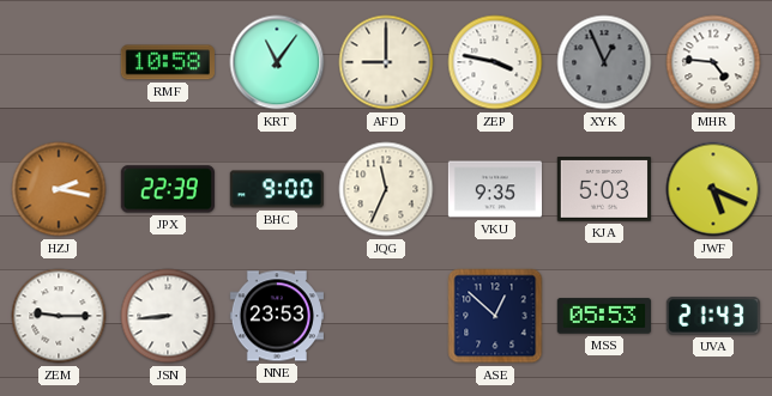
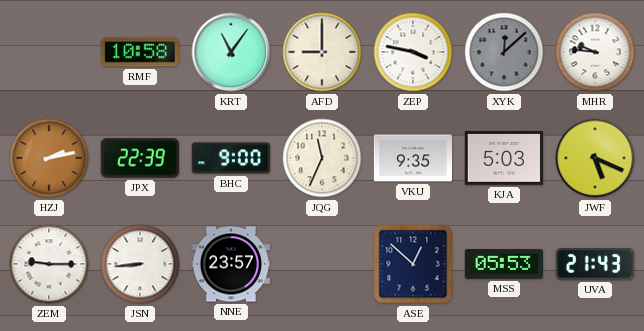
XYK: 12:56 -> 12:08 (504, 52)
MHR: 4:46 -> 9:46 (595, 52)
HZJ: 2:17 -> 2:13 (49, 158)
NNE: 23:53 -> 23:57 (230, 264)
